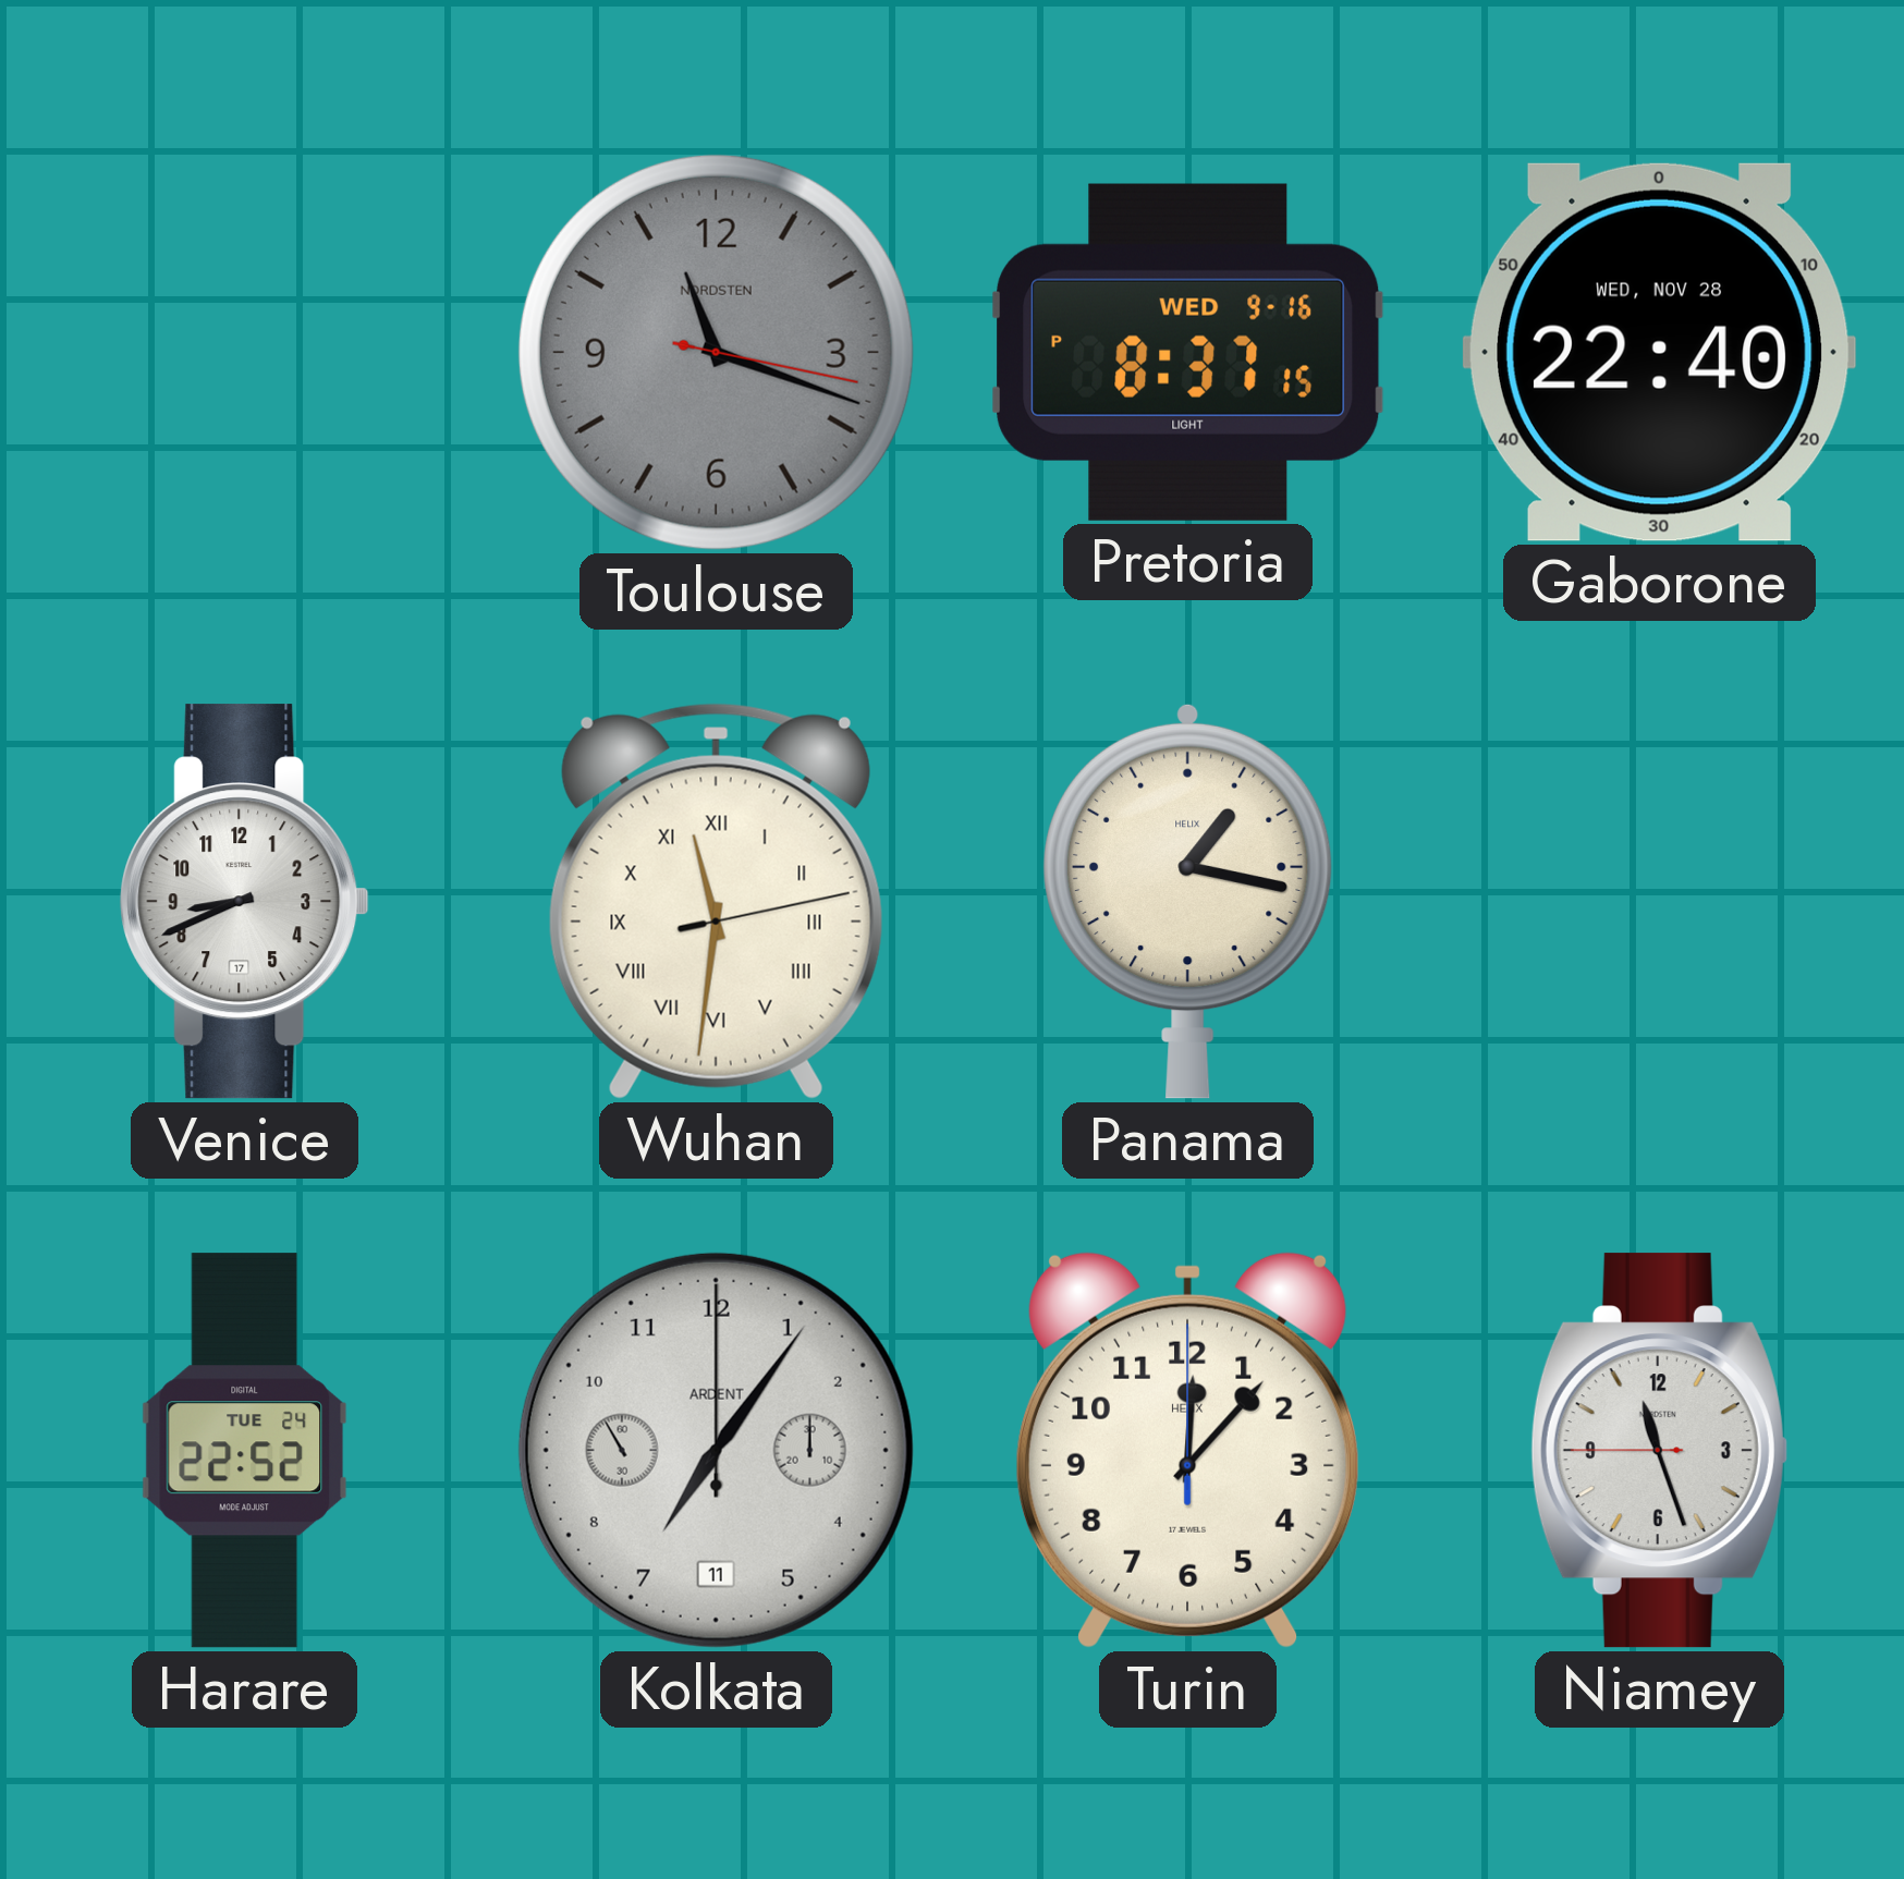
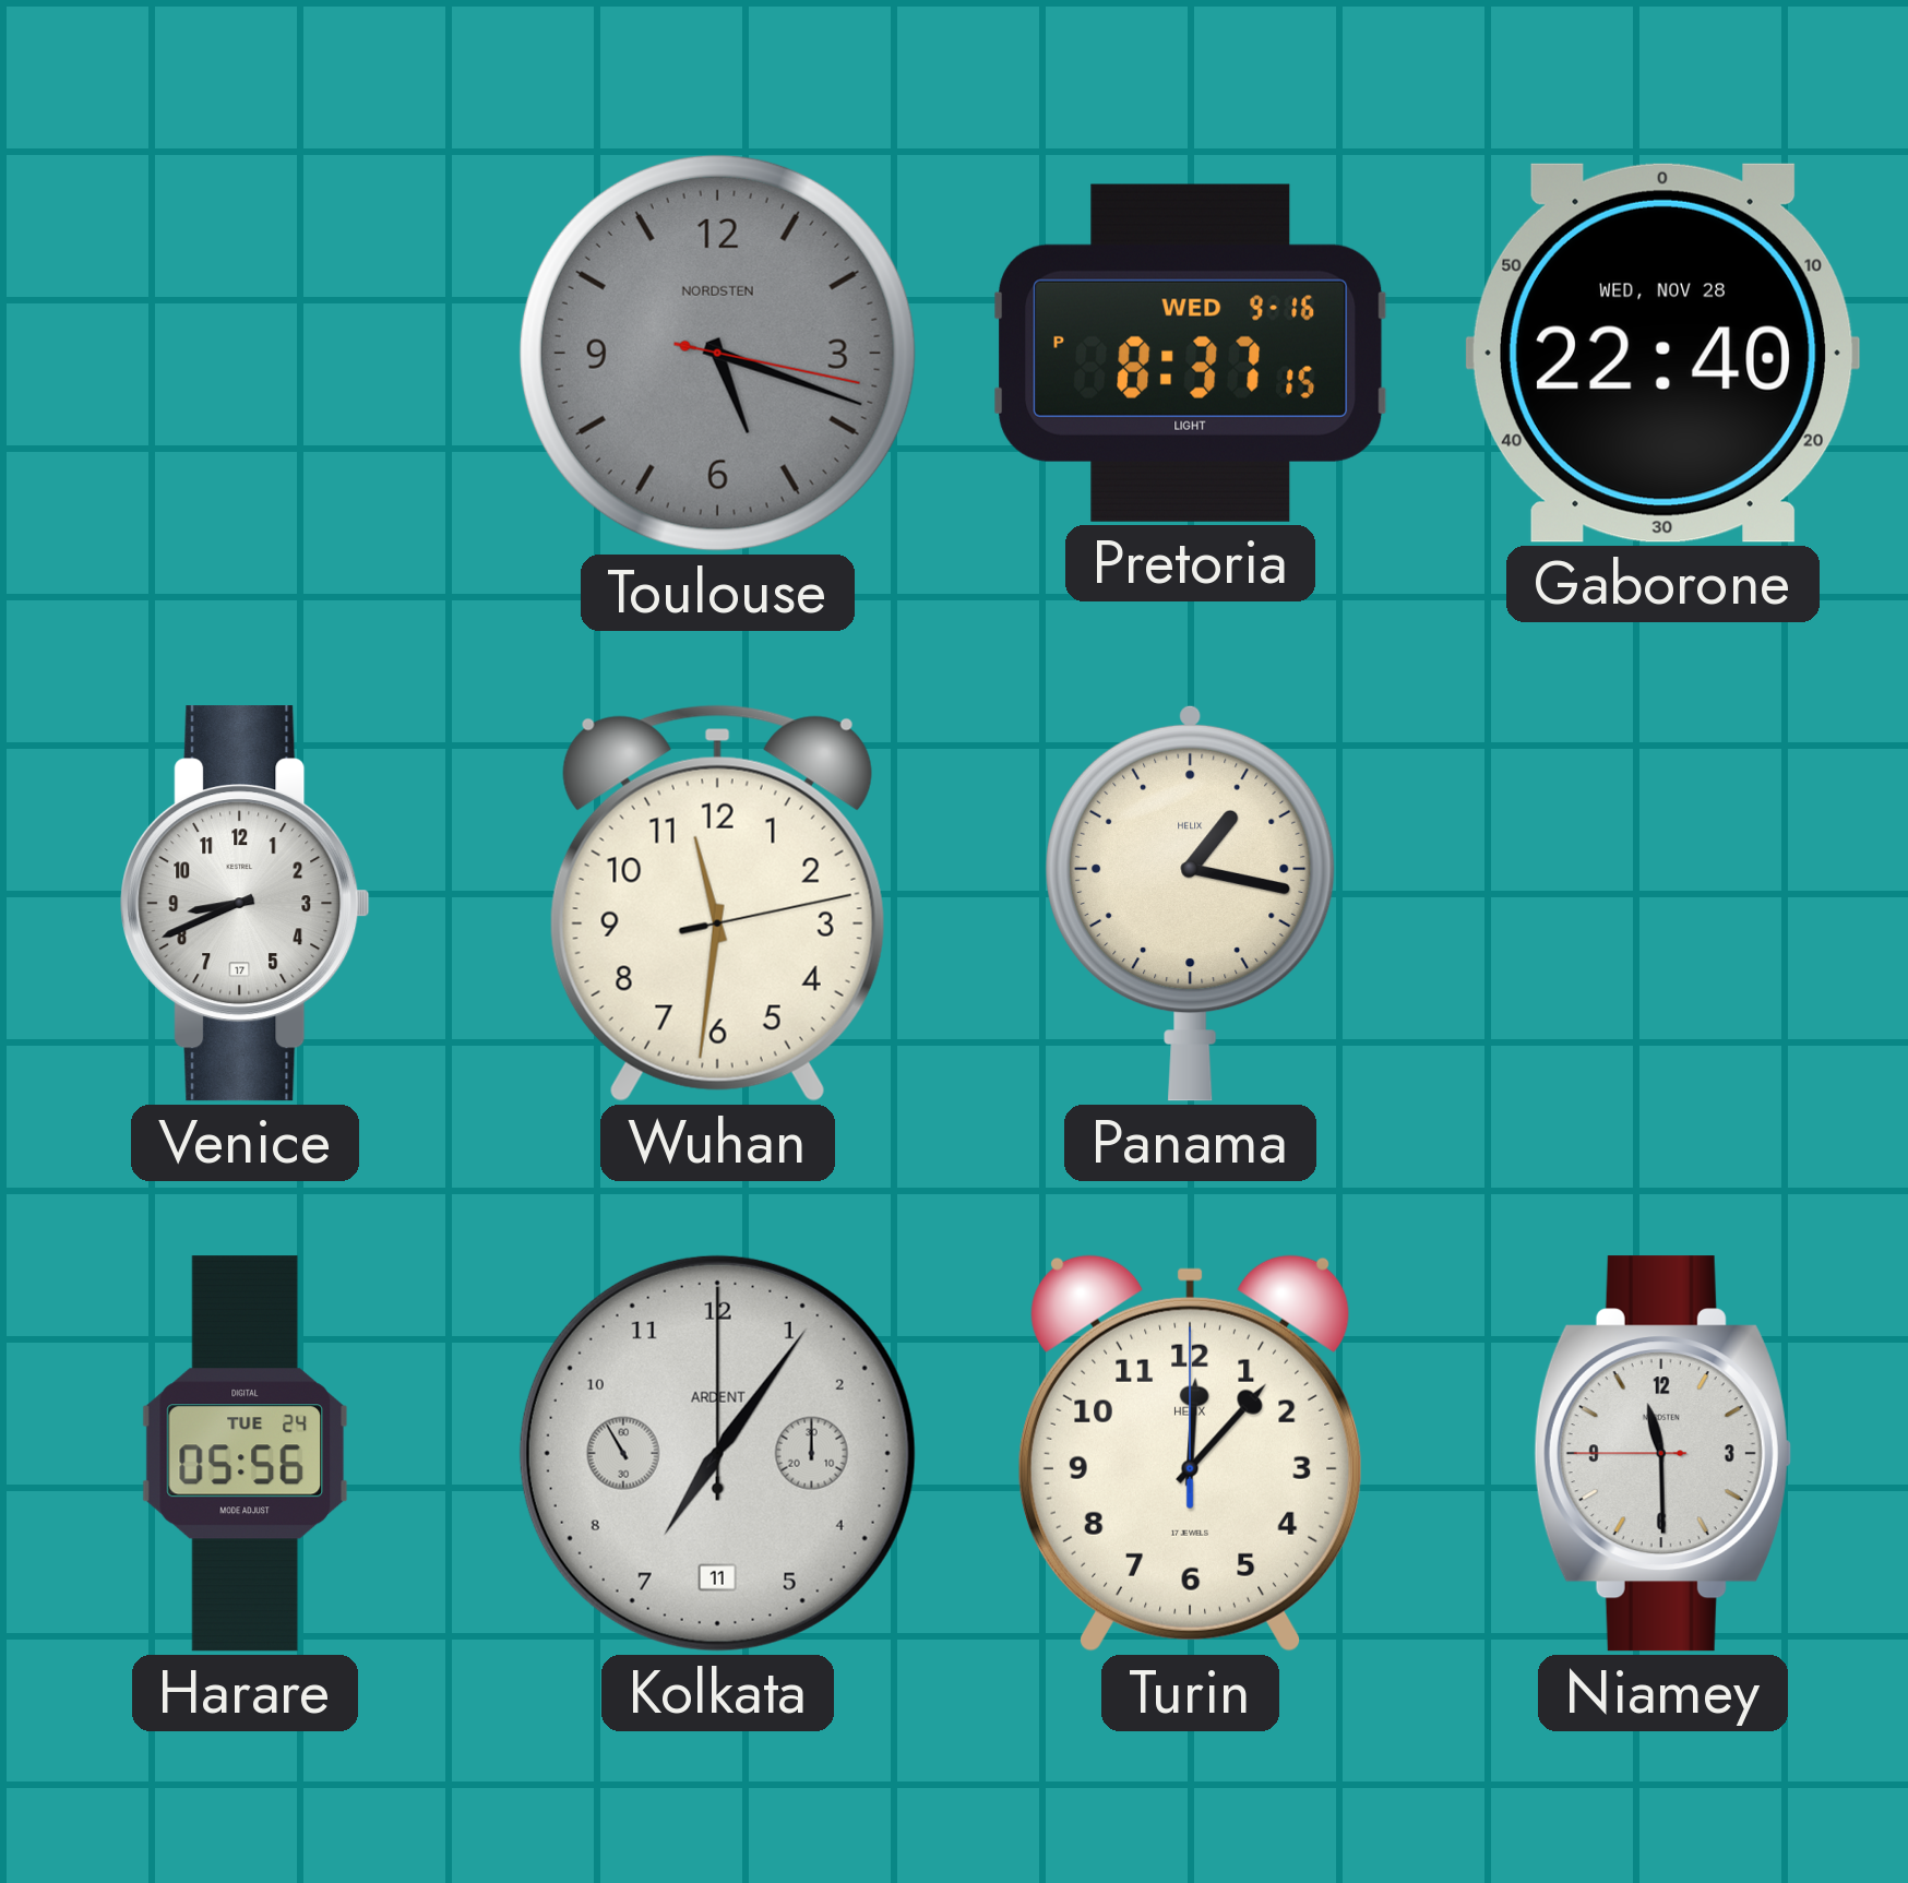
Toulouse: 11:18 -> 5:18 (717, 353)
Wuhan numerals: Roman -> Arabic (717, 903)
Harare: 22:52 -> 05:56 (246, 1454)
Niamey: 11:26 -> 11:29 (1662, 1454)
